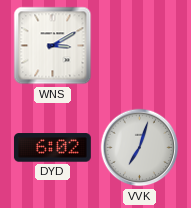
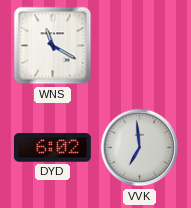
WNS: 3:10 -> 11:20 (53, 46)
VVK: 7:03 -> 6:59 (140, 148)
